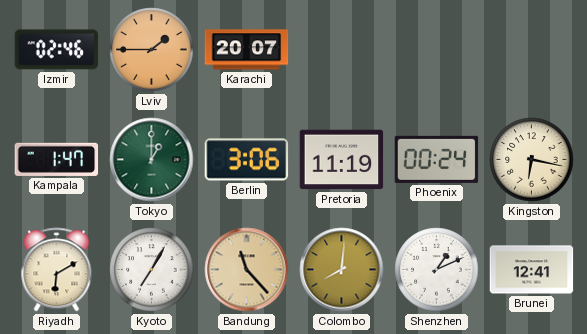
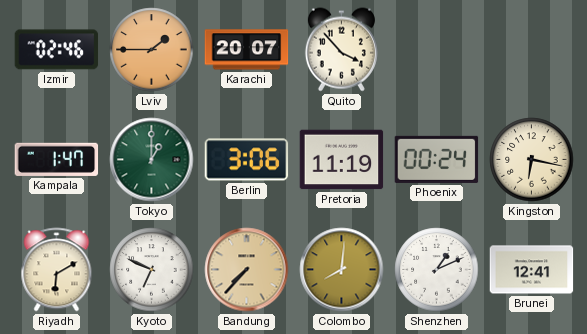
Quito: none -> 3:53 (341, 50)
Kyoto: 7:05 -> 6:49 (152, 270)
Bandung: 11:23 -> 7:37 (247, 270)
